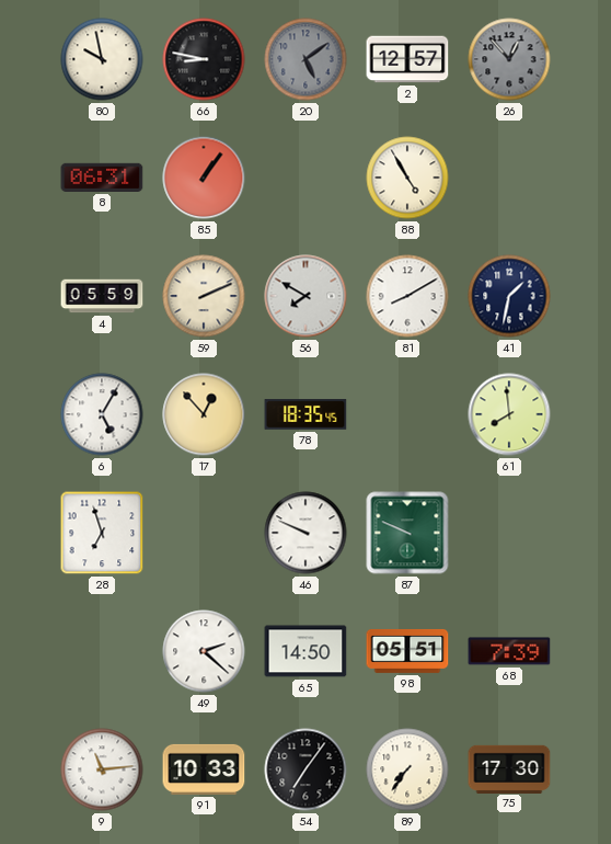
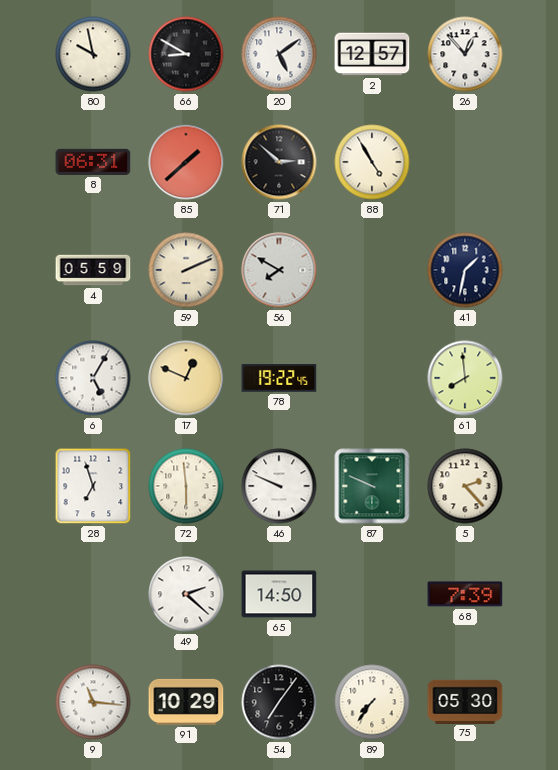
66: 8:47 -> 8:50 (186, 54)
20 dial: grey -> white (279, 54)
26 dial: grey -> white (465, 54)
85: 1:06 -> 1:38 (186, 162)
71: none -> 2:52 (279, 162)
81: 8:10 -> none (407, 296)
17: 12:53 -> 12:49 (186, 378)
78: 18:35 -> 19:22 (279, 378)
72: none -> 5:59 (186, 486)
5: none -> 2:23 (465, 486)
98: 05:51 -> none (407, 651)
9: 11:14 -> 11:16 (93, 702)
91: 10:33 -> 10:29 (186, 702)
75: 17:30 -> 05:30 (465, 701)
